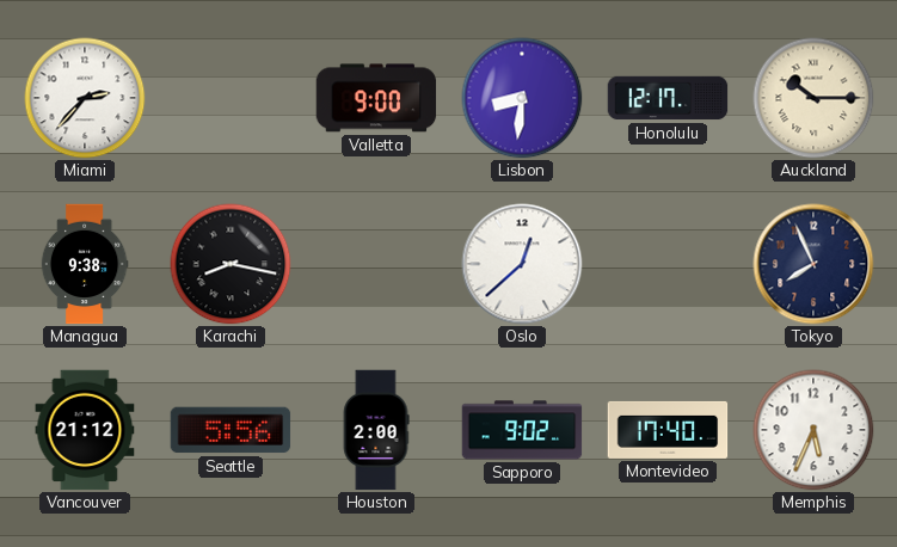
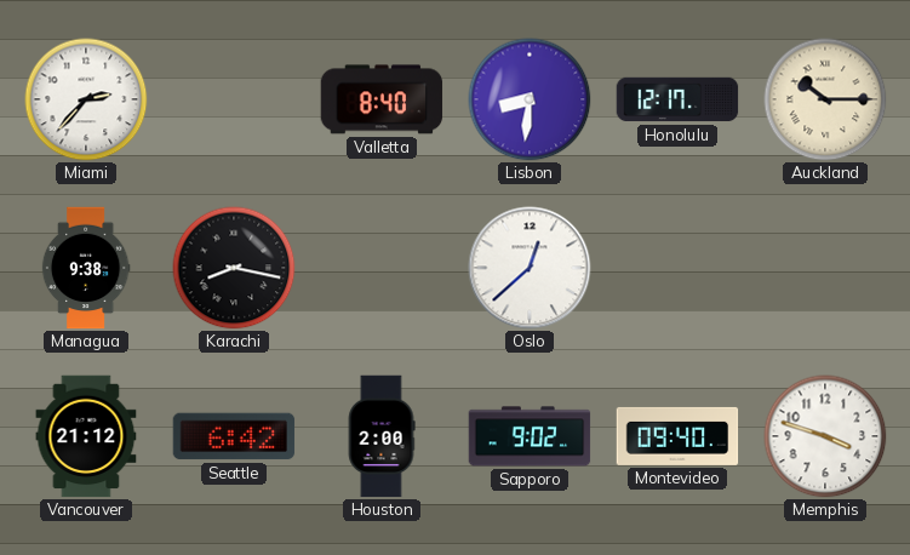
Valletta: 9:00 -> 8:40 (382, 99)
Tokyo: 7:56 -> none (813, 264)
Seattle: 5:56 -> 6:42 (234, 436)
Montevideo: 17:40 -> 09:40 (677, 436)
Memphis: 5:34 -> 3:48 (825, 436)
